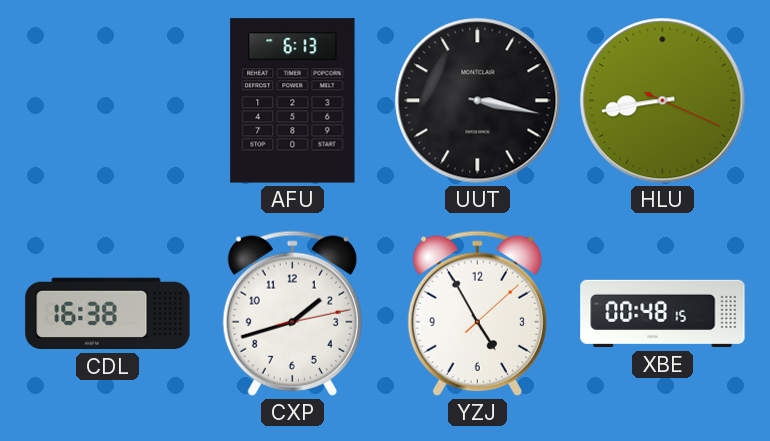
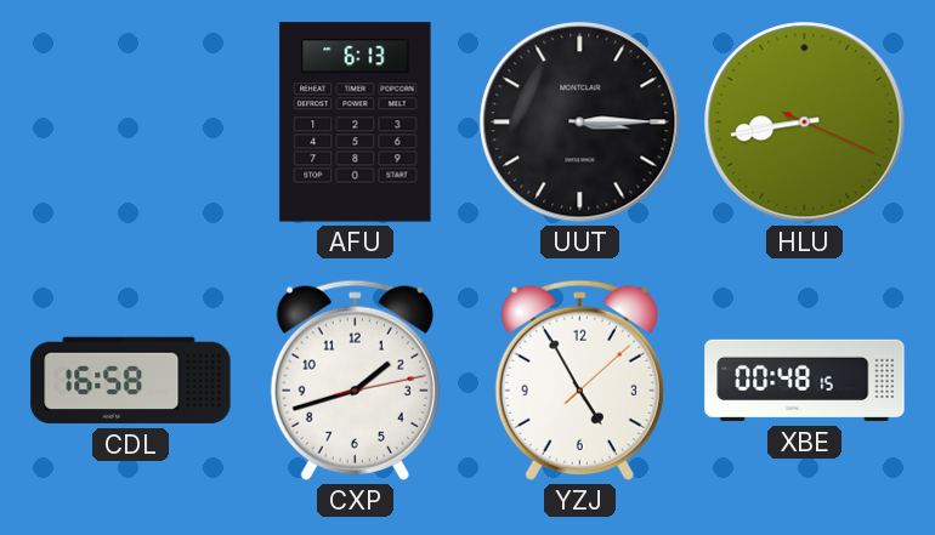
UUT: 3:17 -> 3:15 (580, 123)
CDL: 16:38 -> 16:58 (131, 381)
